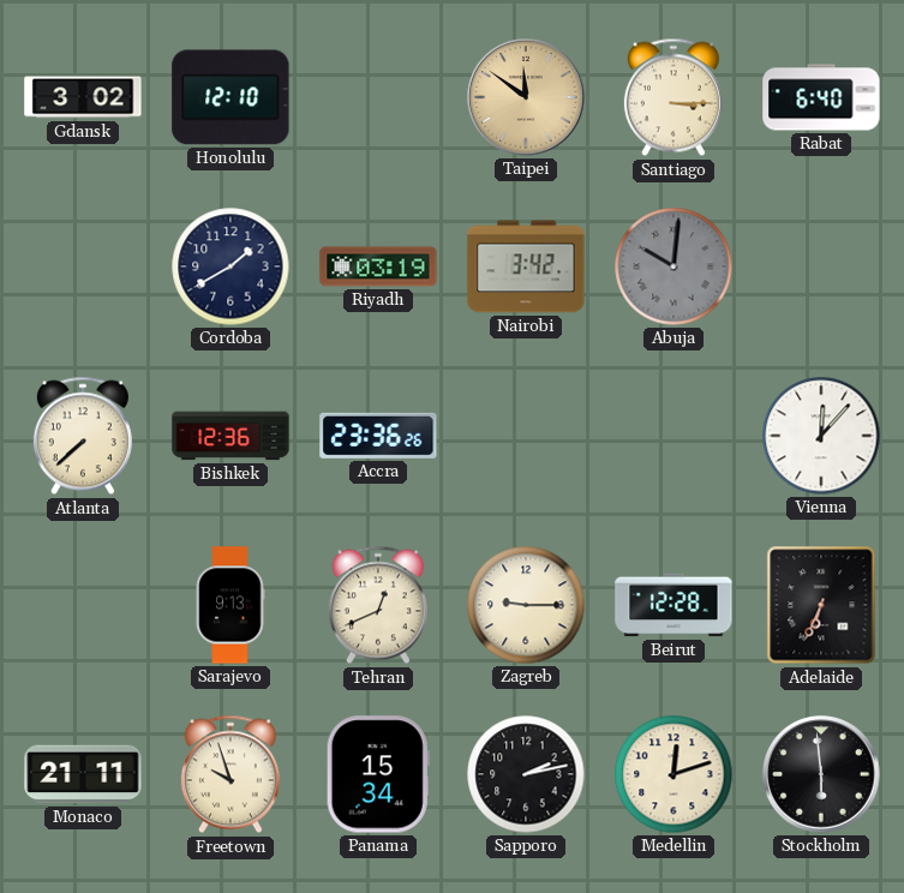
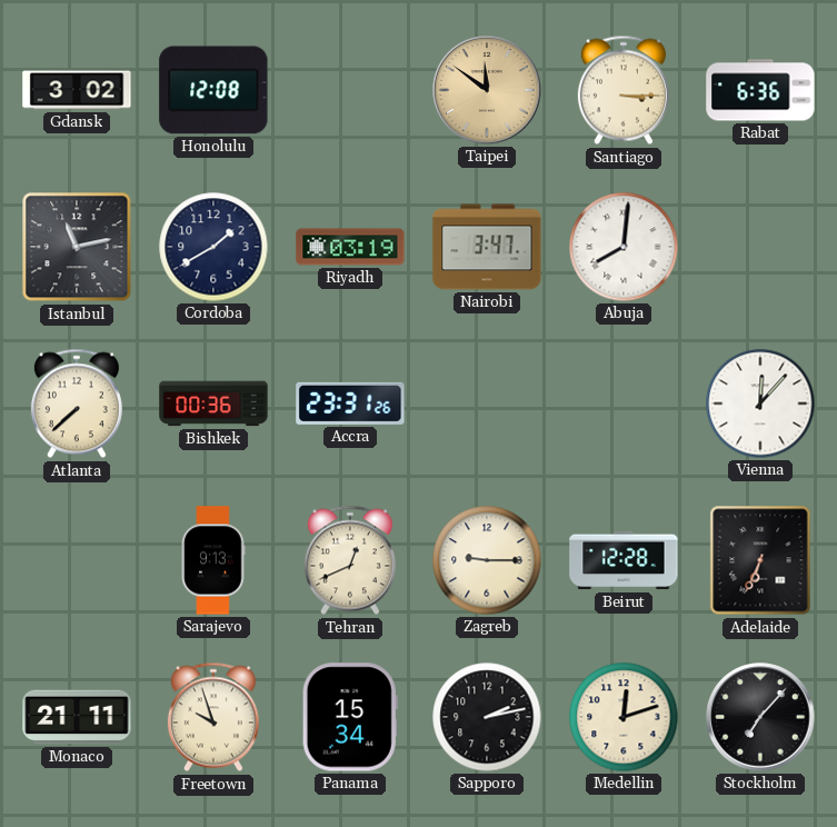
Honolulu: 12:10 -> 12:08 (213, 90)
Rabat: 6:40 -> 6:36 (760, 90)
Istanbul: none -> 11:13 (77, 247)
Nairobi: 3:42 -> 3:47 (487, 247)
Abuja: 10:01 -> 8:01 (624, 247)
Abuja dial: grey -> white (624, 247)
Bishkek: 12:36 -> 00:36 (213, 403)
Accra: 23:36 -> 23:31 (350, 403)
Stockholm: 5:59 -> 7:07 (760, 717)
